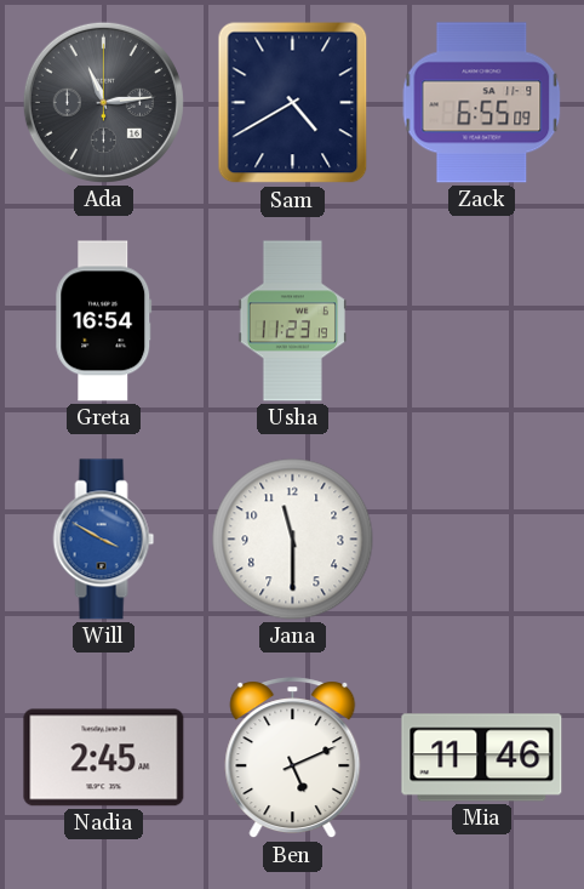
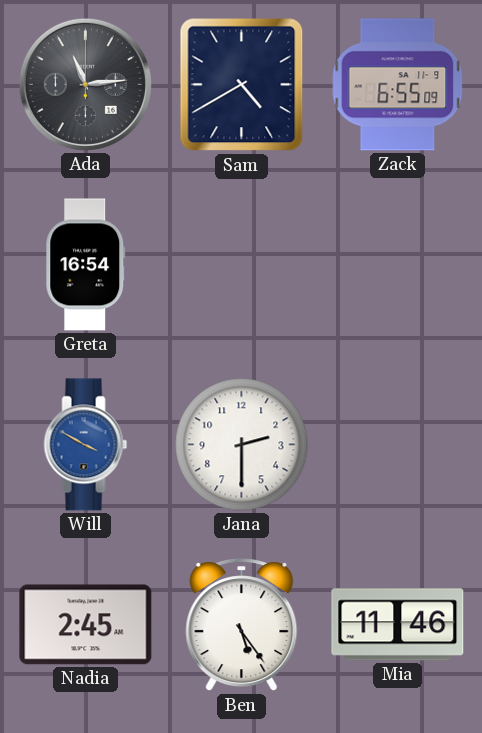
Usha: 11:23 -> none (292, 321)
Jana: 11:30 -> 2:30 (242, 445)
Ben: 5:11 -> 5:24 (242, 625)
